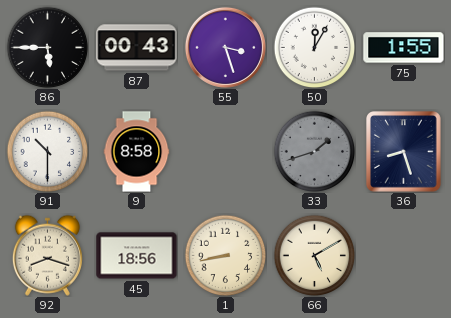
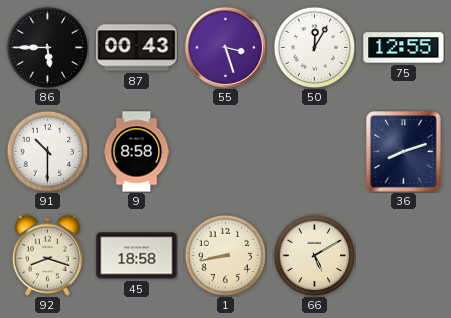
75: 1:55 -> 12:55 (404, 48)
33: 1:42 -> none (314, 151)
36: 8:27 -> 8:12 (404, 152)
45: 18:56 -> 18:58 (137, 256)
